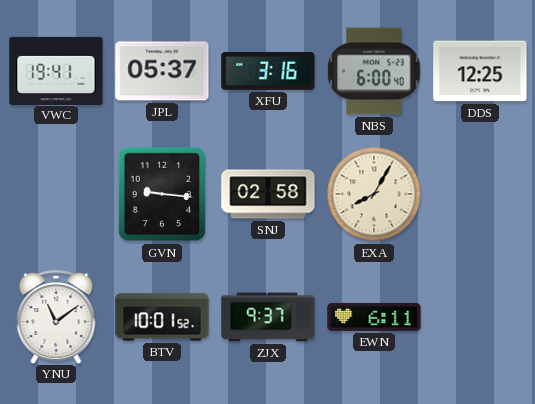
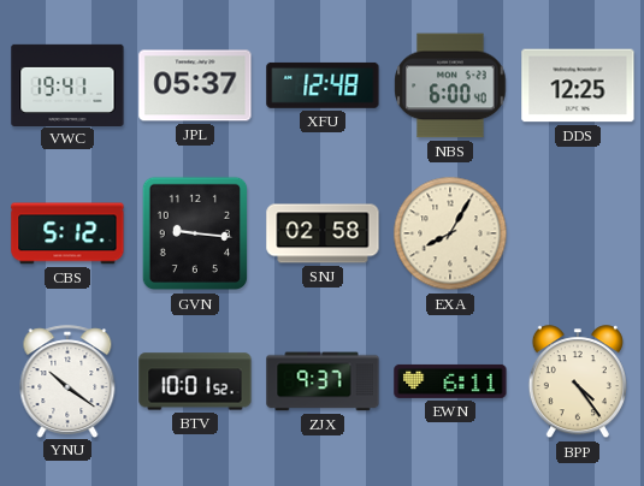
XFU: 3:16 -> 12:48 (323, 85)
CBS: none -> 5:12 (67, 233)
YNU: 11:09 -> 10:21 (67, 381)
BPP: none -> 4:24 (578, 383)
